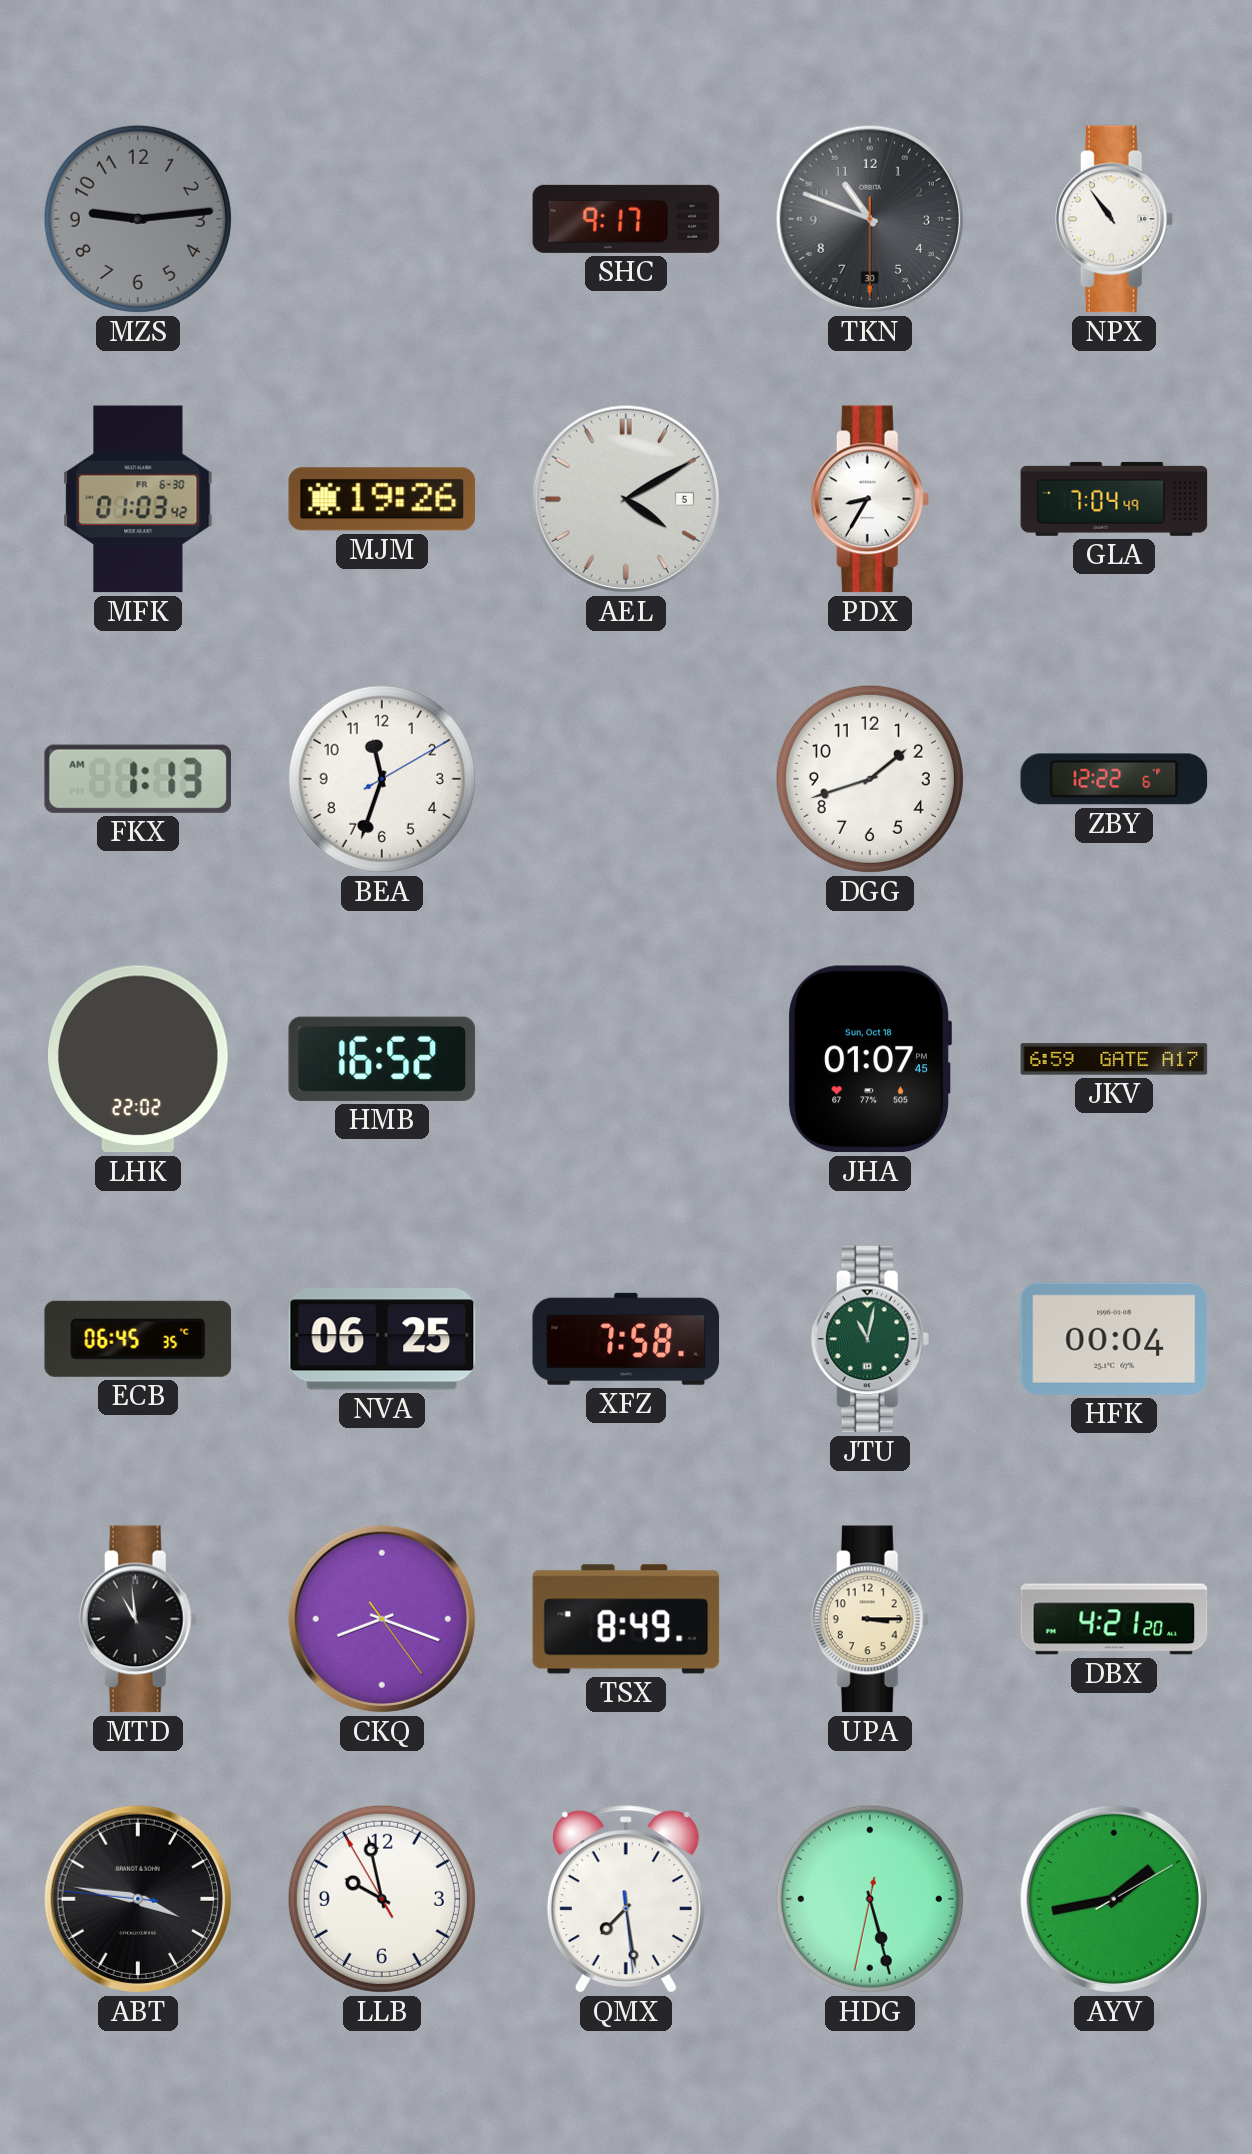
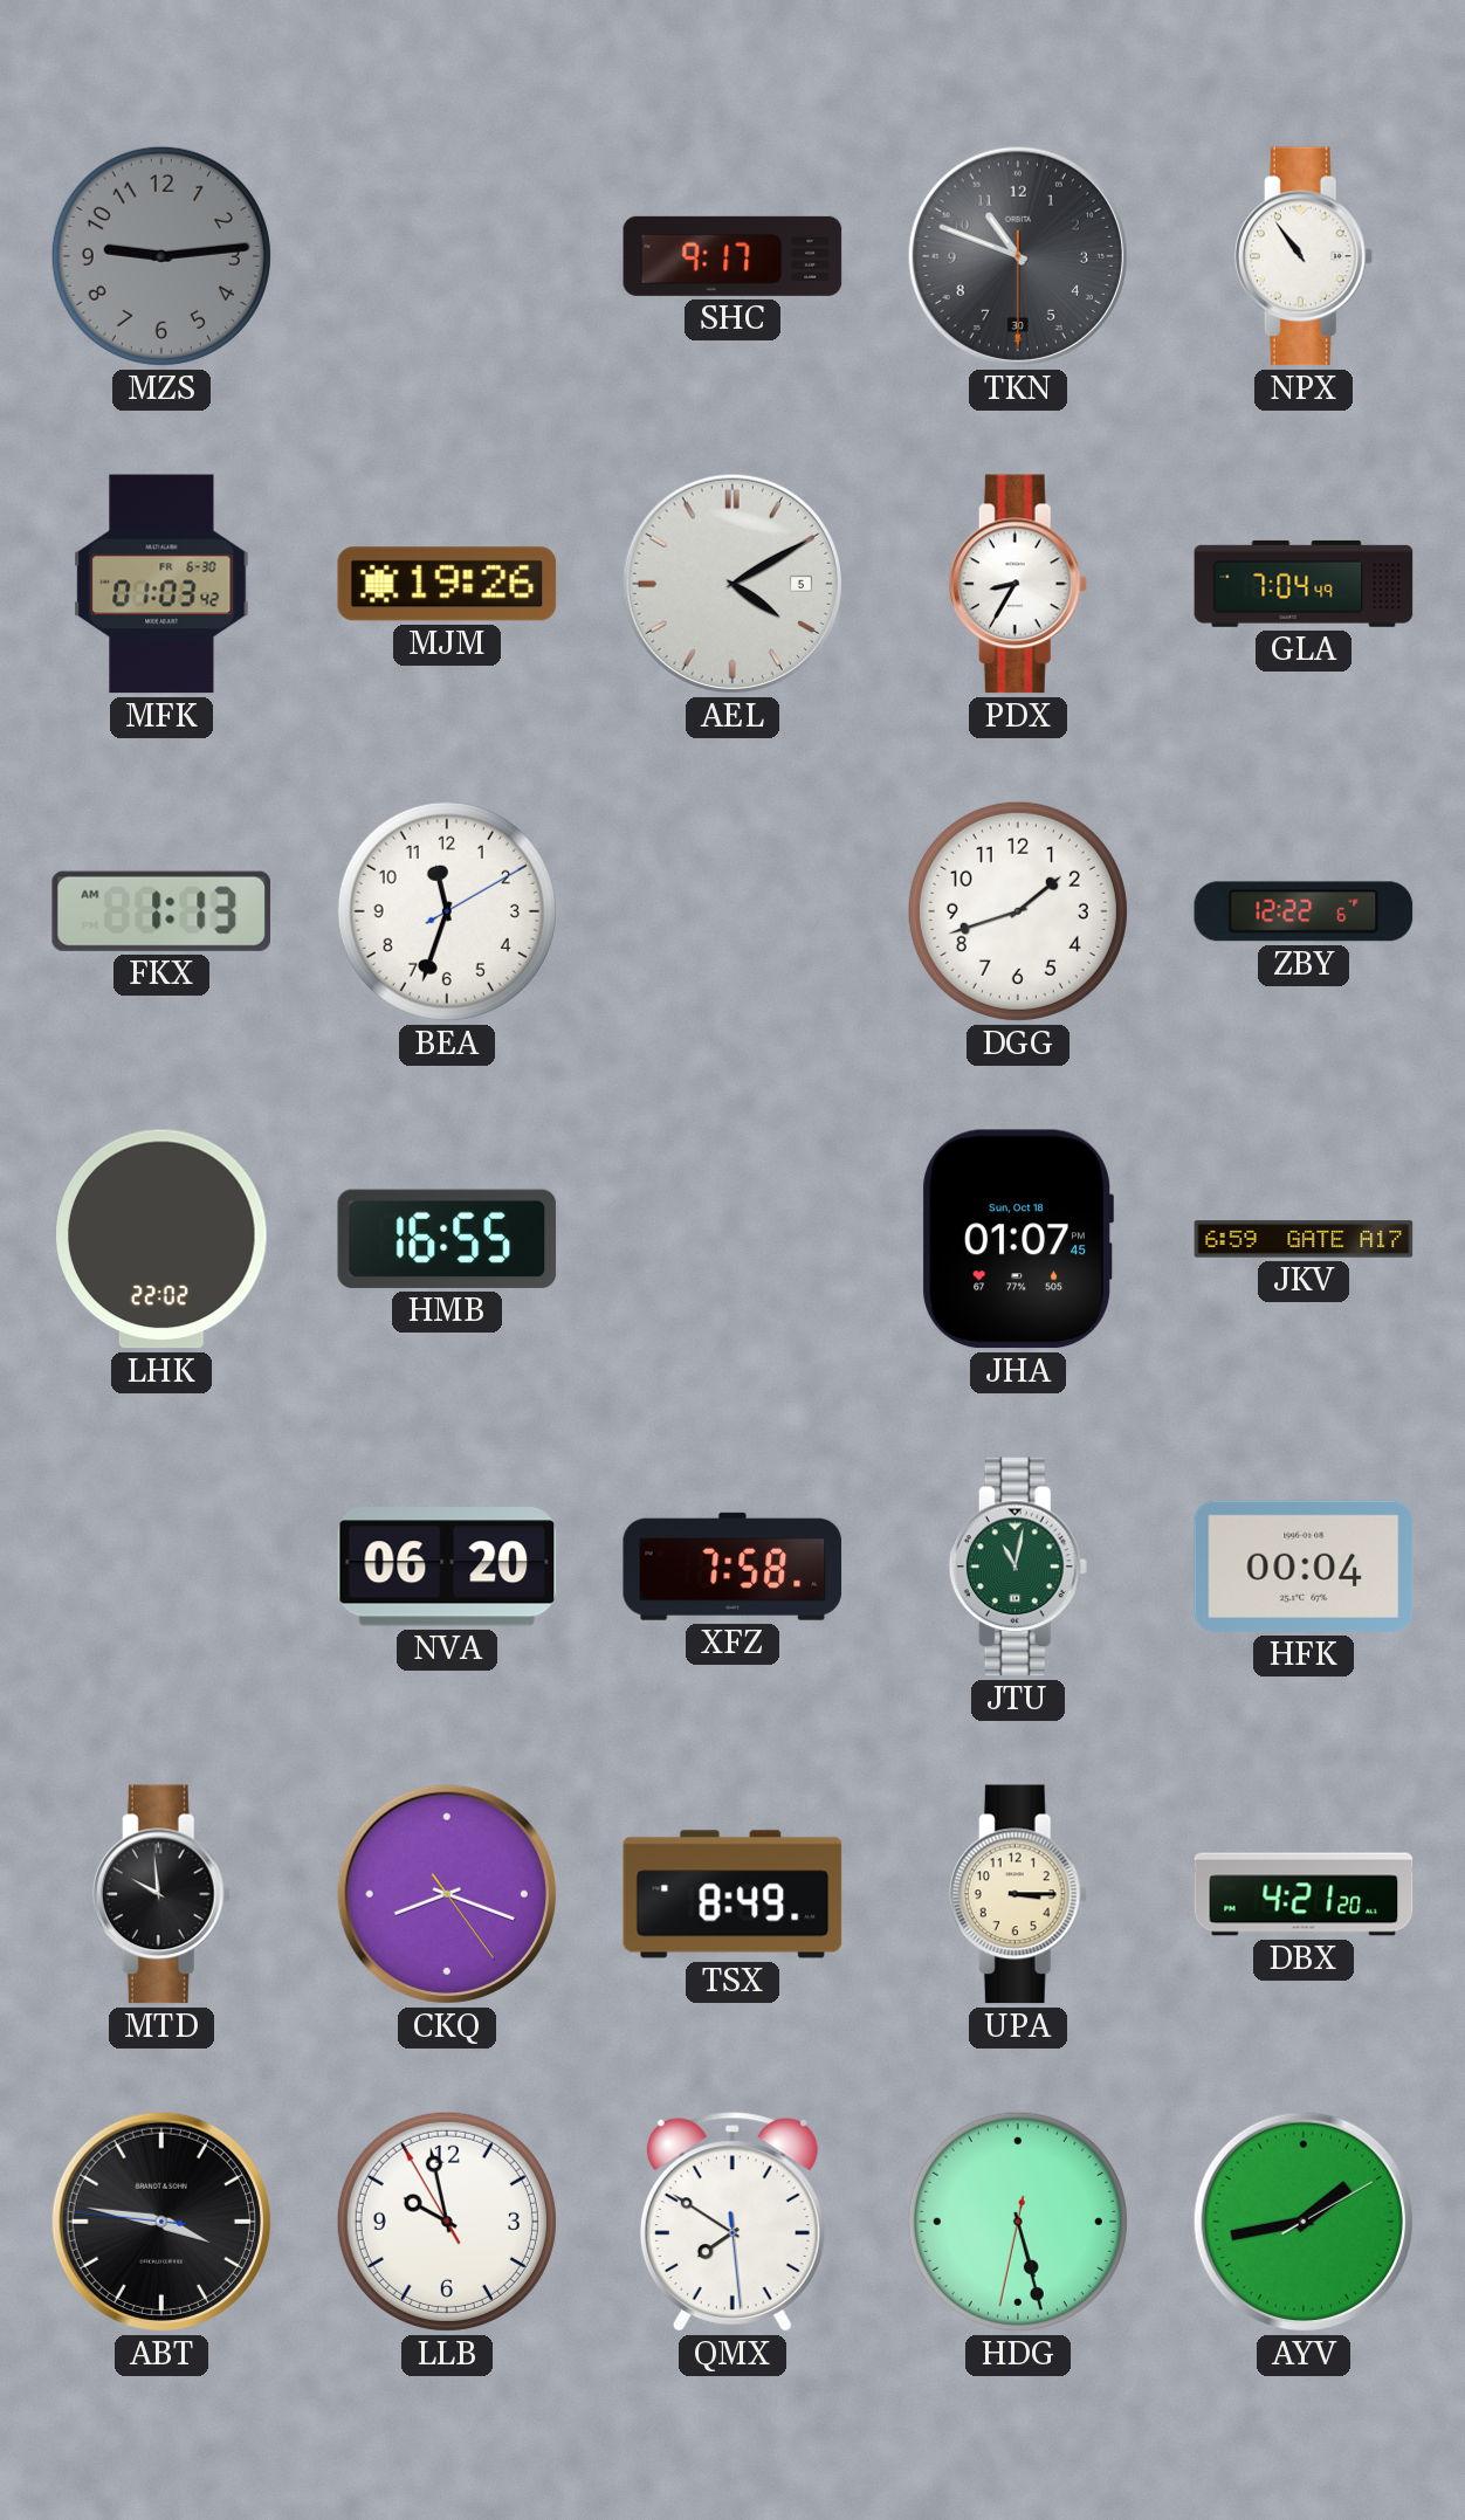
HMB: 16:52 -> 16:55 (447, 1239)
ECB: 06:45 -> none (138, 1339)
NVA: 06:25 -> 06:20 (447, 1567)
MTD: 10:59 -> 9:59 (161, 1894)
QMX: 7:28 -> 7:50 (732, 2222)
